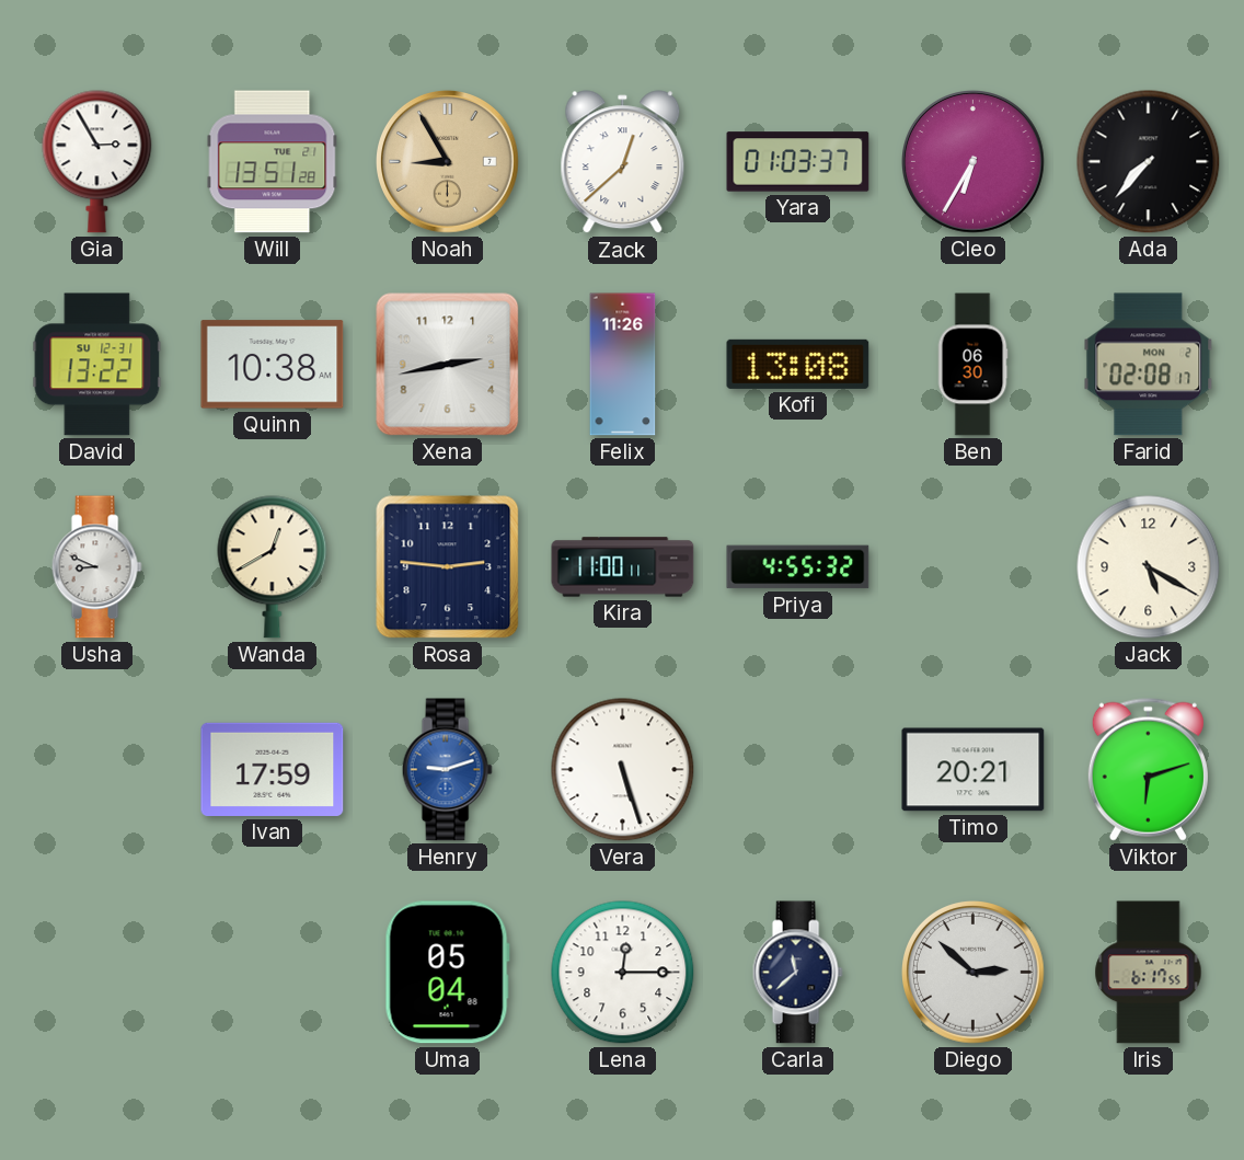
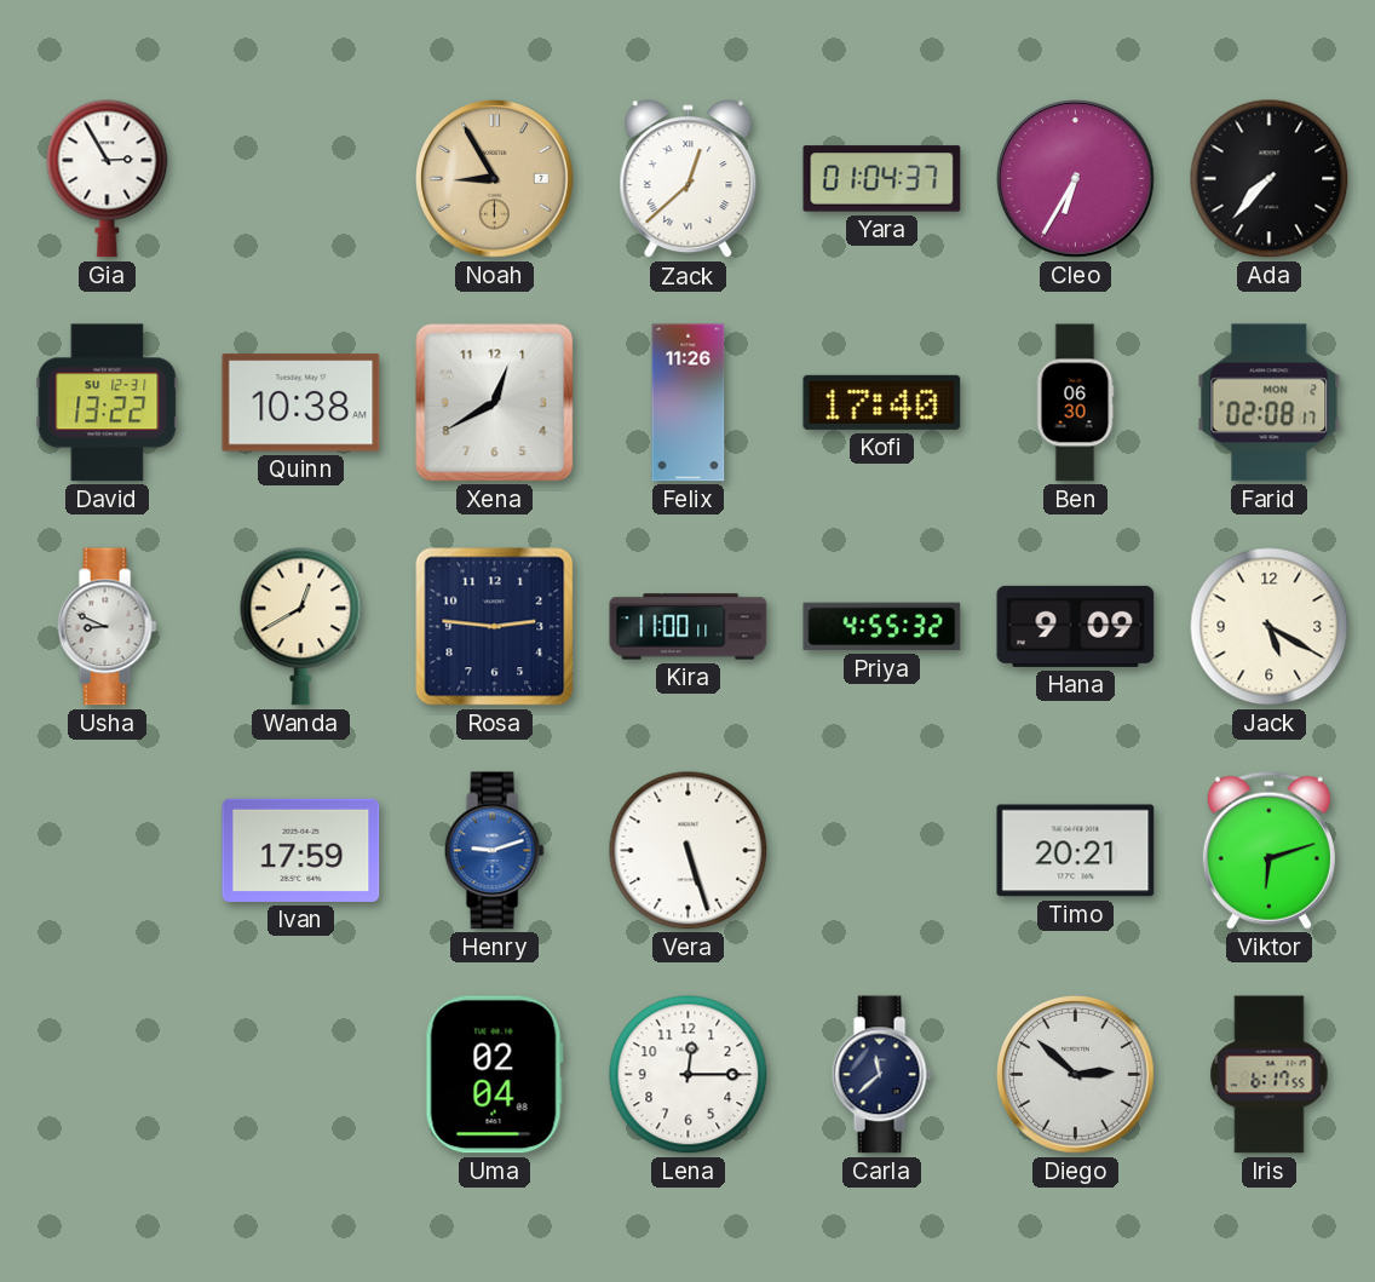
Will: 13:51 -> none (273, 162)
Yara: 01:03 -> 01:04 (882, 179)
Xena: 2:43 -> 12:40 (495, 403)
Kofi: 13:08 -> 17:40 (882, 402)
Hana: none -> 9:09 (1076, 626)
Uma: 05:04 -> 02:04 (494, 1075)
